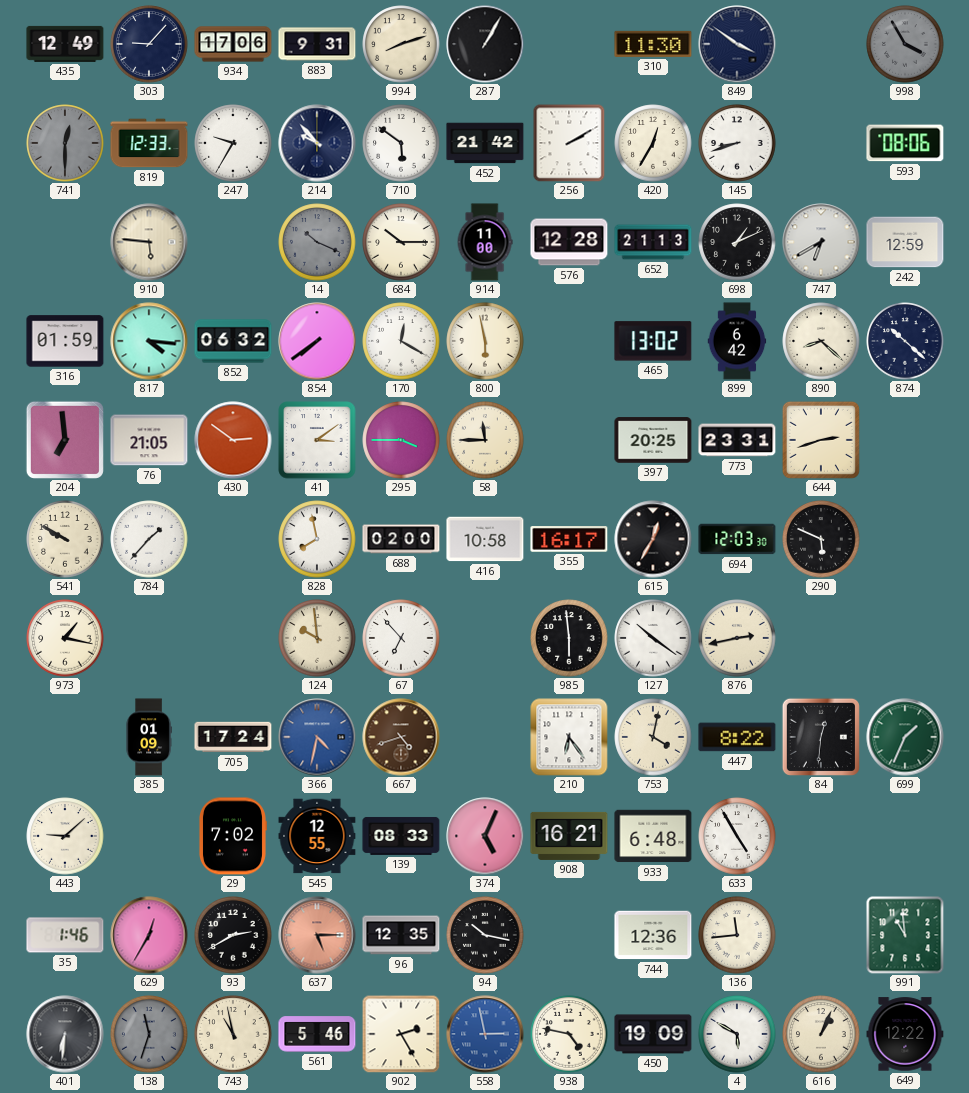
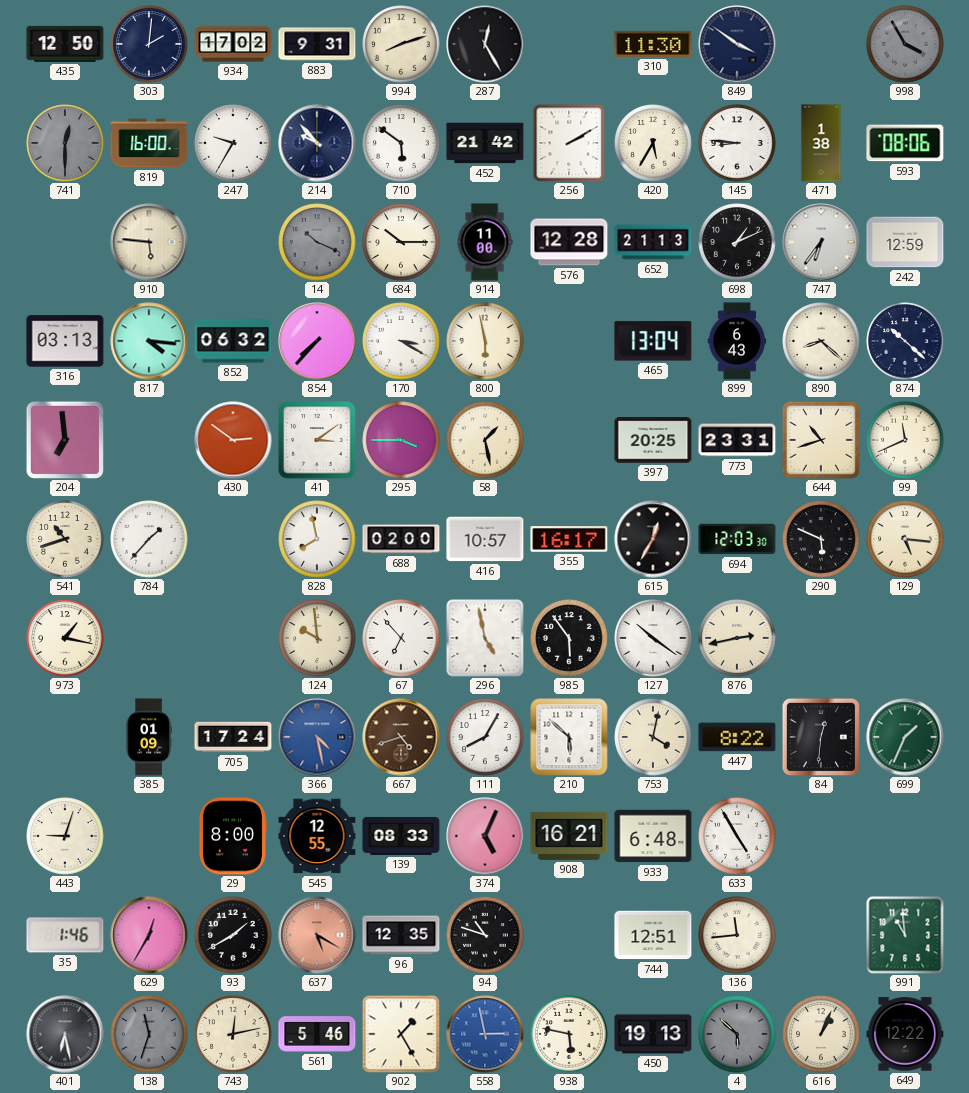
435: 12:49 -> 12:50 (65, 44)
303: 9:07 -> 2:01 (149, 44)
934: 17:06 -> 17:02 (233, 44)
287: 1:05 -> 12:25 (485, 44)
819: 12:33 -> 16:00 (149, 143)
420: 12:35 -> 5:35 (653, 143)
145: 8:42 -> 8:46 (737, 143)
471: none -> 1:38 (821, 143)
747: 6:40 -> 6:36 (821, 242)
316: 01:59 -> 03:13 (65, 341)
854: 7:39 -> 7:37 (317, 341)
170: 12:20 -> 3:20 (401, 341)
465: 13:02 -> 13:04 (653, 341)
899: 6:42 -> 6:43 (737, 341)
76: 21:05 -> none (149, 440)
58: 11:45 -> 1:28 (485, 440)
644: 2:42 -> 10:42 (821, 440)
99: none -> 11:41 (905, 440)
541: 9:50 -> 10:42 (65, 539)
416: 10:58 -> 10:57 (485, 539)
129: none -> 5:16 (905, 539)
296: none -> 4:58 (485, 638)
985: 5:59 -> 5:54 (569, 638)
366: 4:32 -> 4:28 (317, 737)
111: none -> 8:05 (485, 737)
210: 6:24 -> 5:52 (569, 737)
443: 9:08 -> 9:03 (65, 836)
29: 7:02 -> 8:00 (232, 836)
93: 2:40 -> 1:40 (233, 935)
637: 5:15 -> 5:20 (317, 935)
94: 10:17 -> 10:48 (485, 935)
744: 12:36 -> 12:51 (653, 935)
401: 6:31 -> 6:28 (65, 1034)
743: 10:58 -> 12:13 (233, 1034)
902: 2:25 -> 1:25 (401, 1034)
938: 4:47 -> 5:47 (569, 1034)
450: 19:09 -> 19:13 (653, 1034)
4: 5:50 -> 5:52 (737, 1034)
4 dial: white -> grey (737, 1034)
